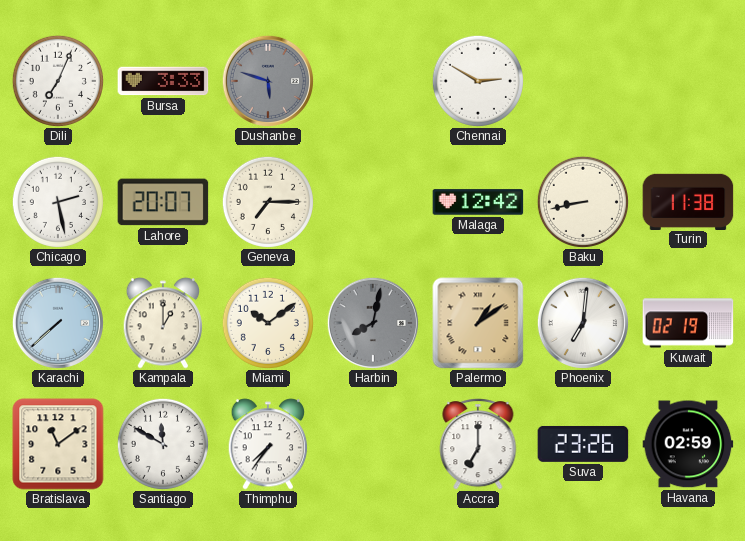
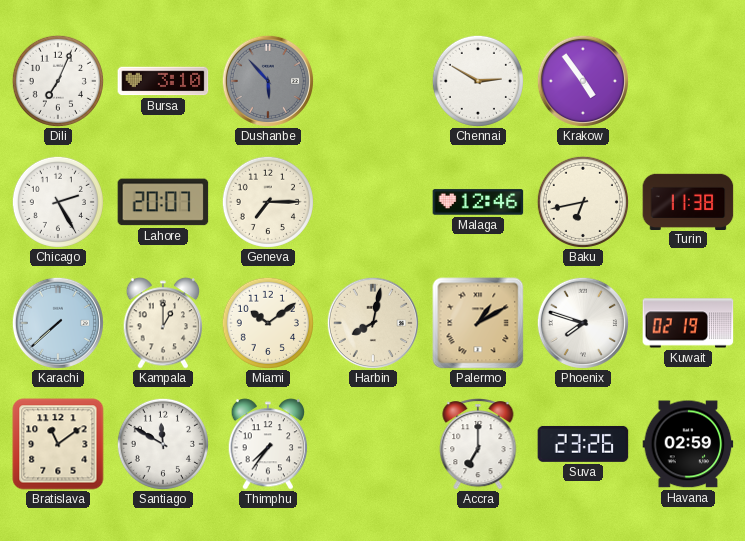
Bursa: 3:33 -> 3:10 (163, 81)
Dushanbe: 5:48 -> 5:53 (268, 81)
Krakow: none -> 4:54 (583, 81)
Chicago: 2:28 -> 2:25 (58, 202)
Malaga: 12:42 -> 12:46 (478, 202)
Baku: 8:43 -> 6:43 (583, 202)
Harbin dial: grey -> cream (373, 323)
Palermo: 1:09 -> 1:10 (478, 323)
Phoenix: 7:01 -> 7:48 (583, 323)
